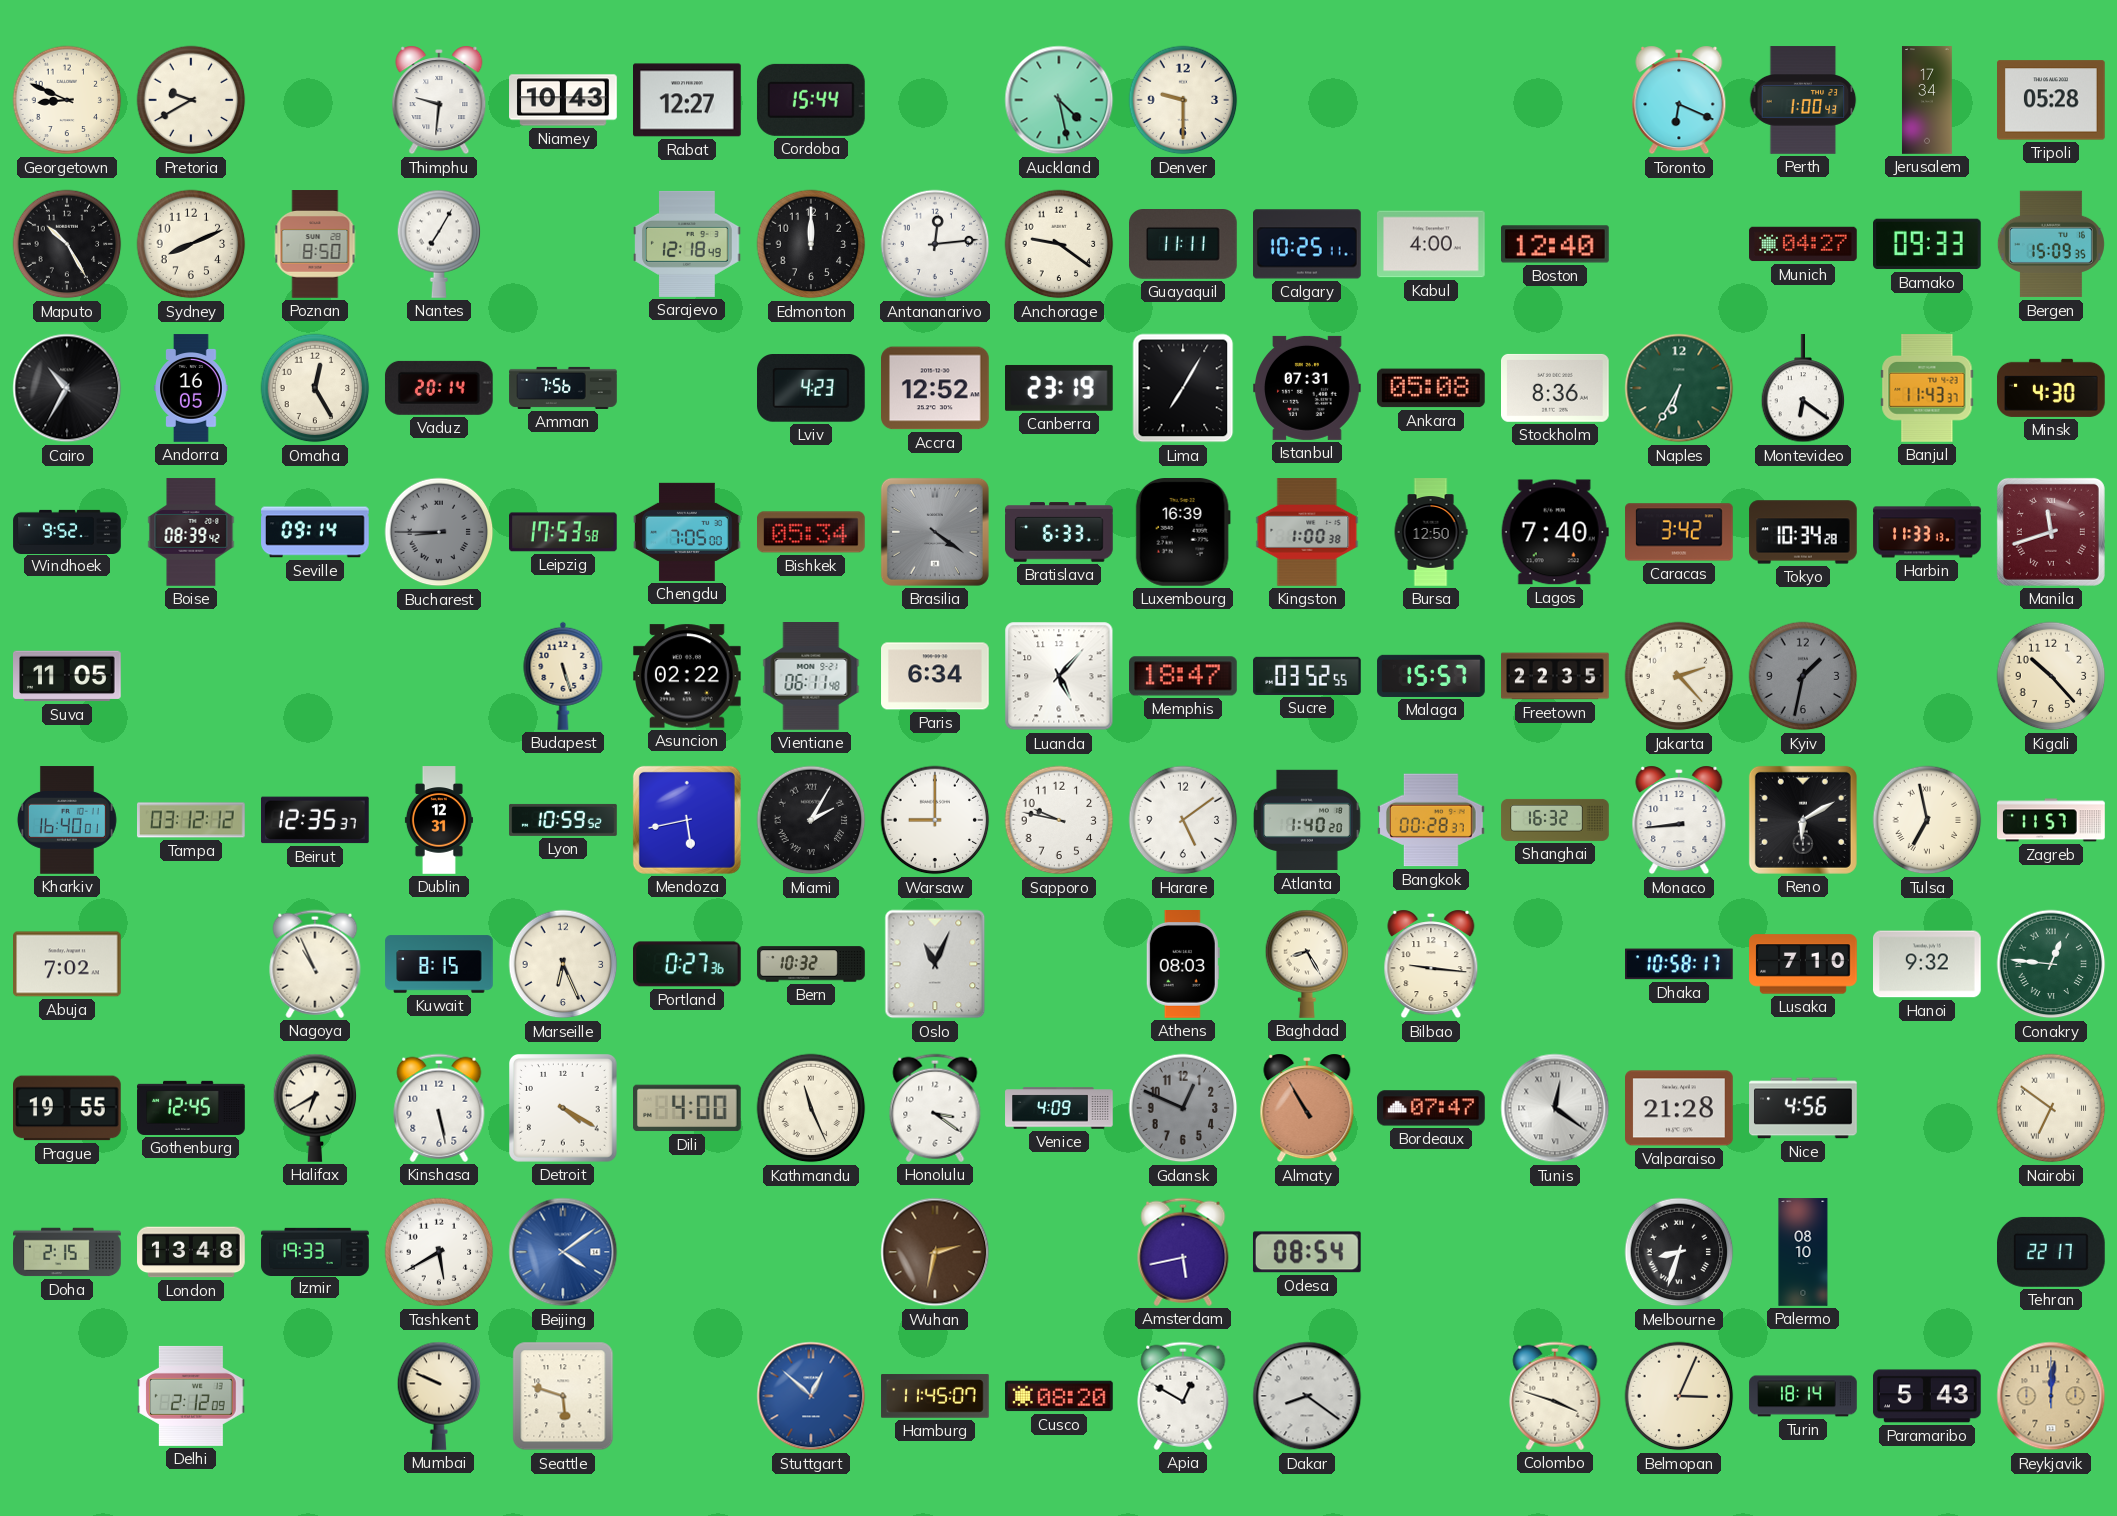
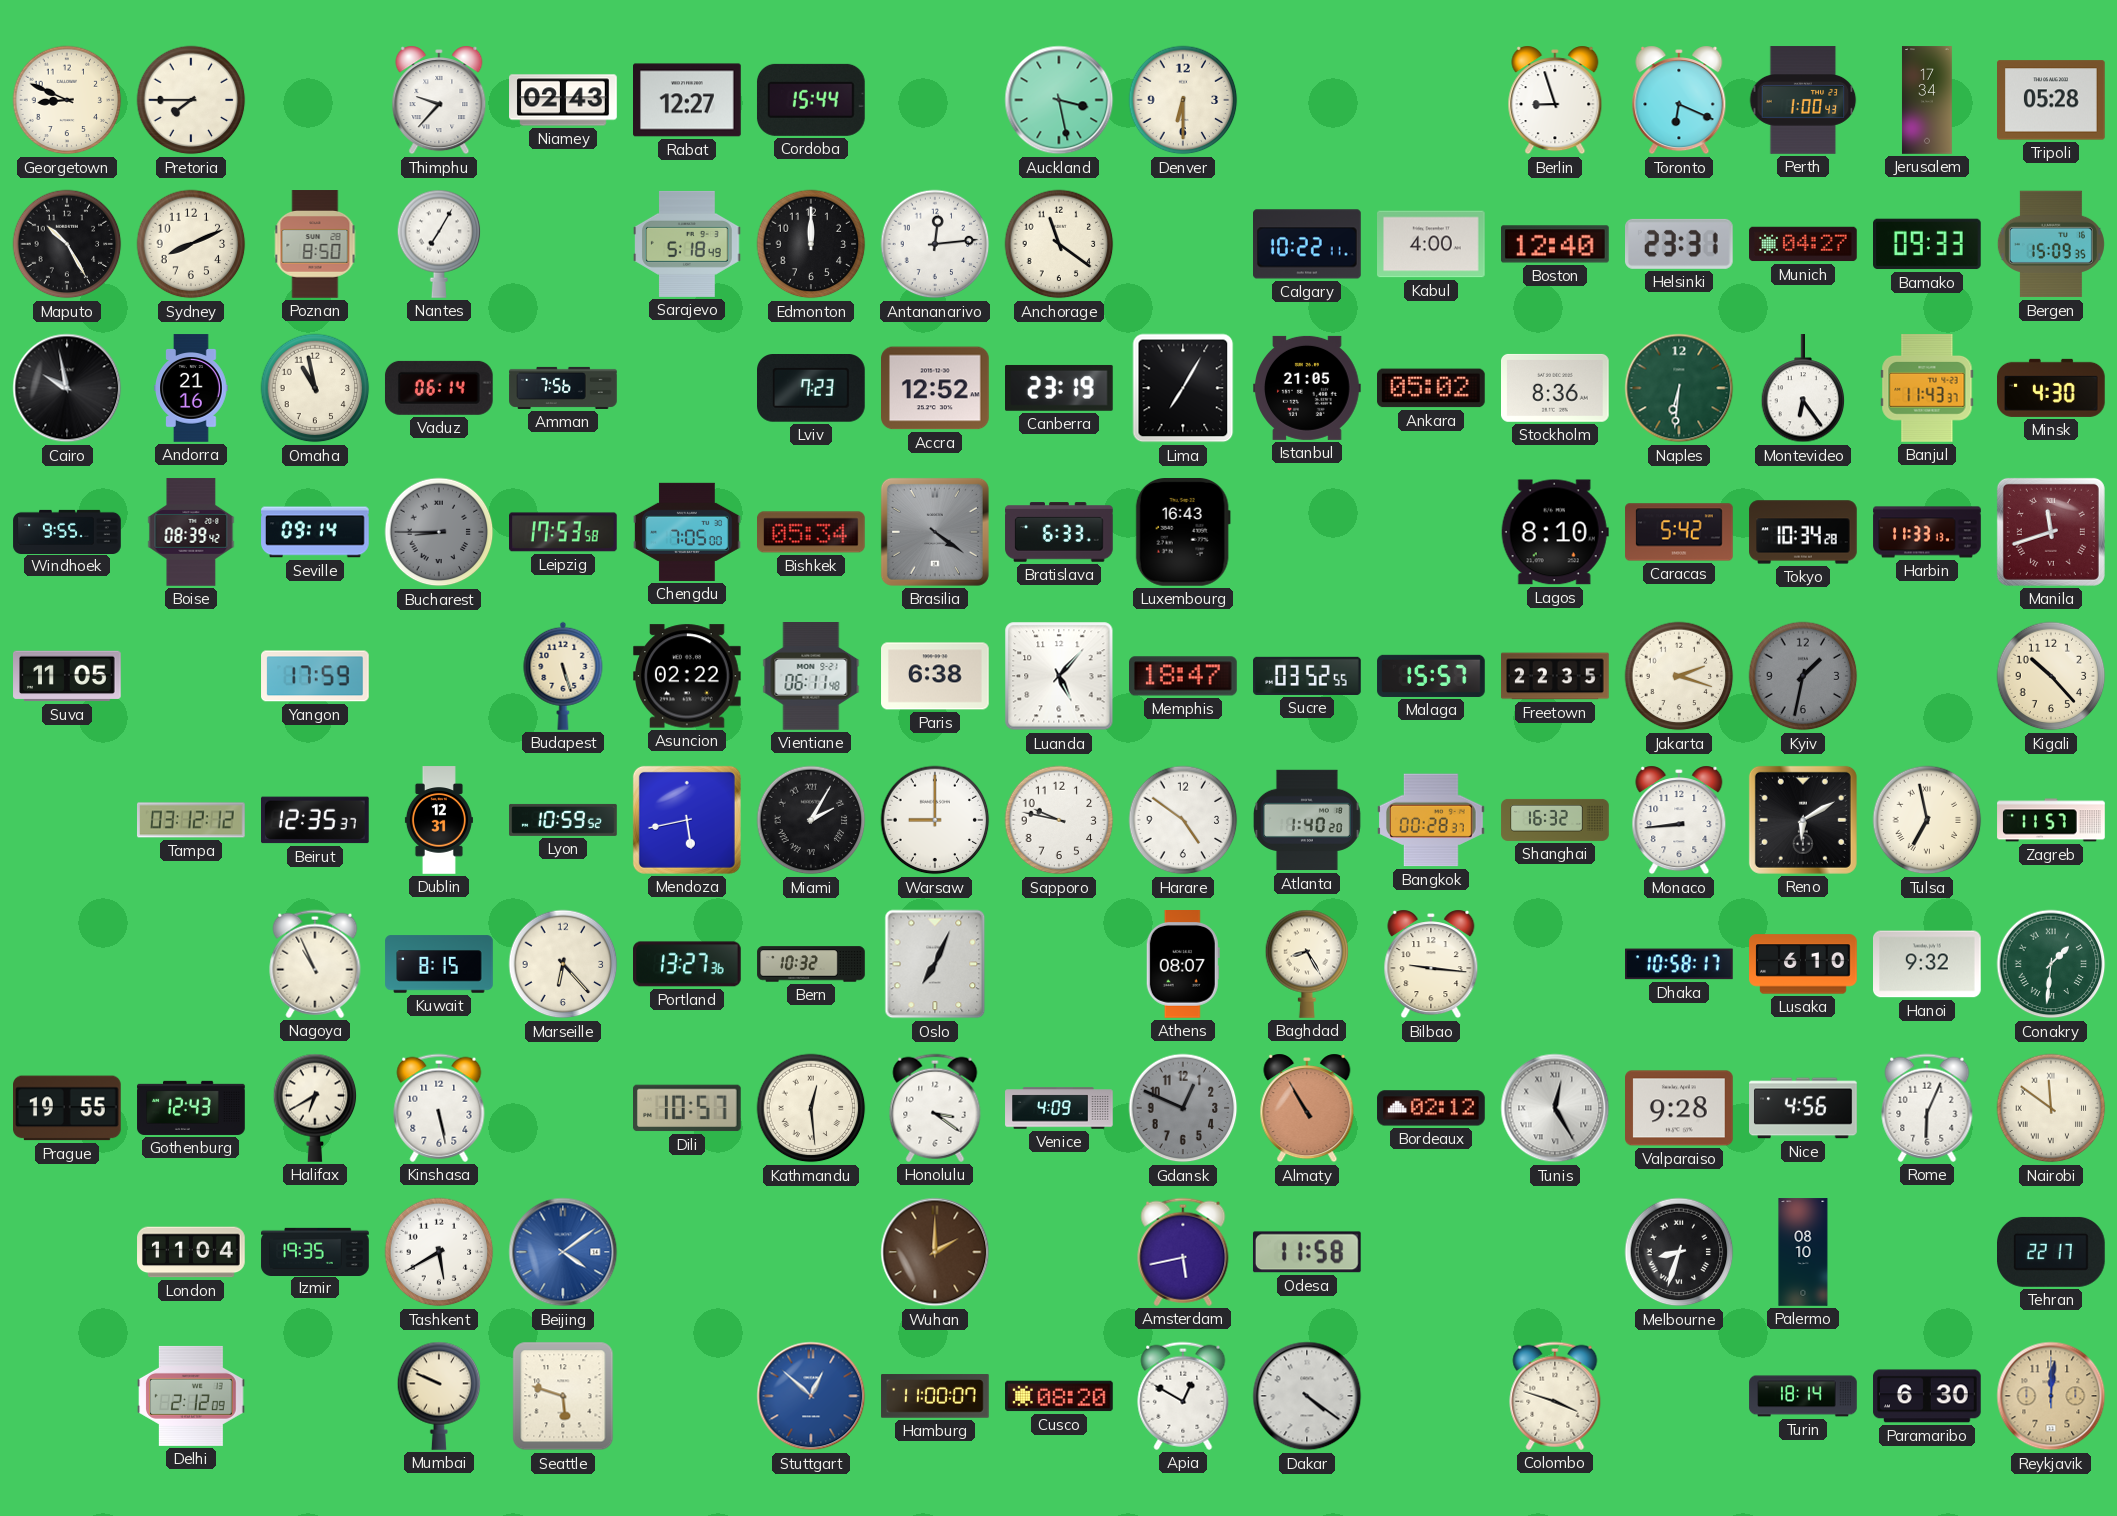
Pretoria: 9:40 -> 7:45 (191, 100)
Thimphu: 9:31 -> 9:37 (439, 100)
Niamey: 10:43 -> 02:43 (563, 100)
Auckland: 4:28 -> 3:28 (1059, 100)
Denver: 9:30 -> 6:30 (1183, 100)
Berlin: none -> 8:57 (1555, 100)
Sarajevo: 12:18 -> 5:18 (687, 244)
Anchorage: 9:21 -> 11:21 (1059, 244)
Guayaquil: 11:11 -> none (1183, 245)
Calgary: 10:25 -> 10:22 (1307, 244)
Helsinki: none -> 23:31 (1680, 244)
Cairo: 10:35 -> 9:58 (67, 388)
Andorra: 16:05 -> 21:16 (191, 388)
Omaha: 12:25 -> 10:58 (315, 388)
Vaduz: 20:14 -> 06:14 (439, 388)
Lviv: 4:23 -> 7:23 (812, 389)
Istanbul: 07:31 -> 21:05 (1307, 388)
Ankara: 05:08 -> 05:02 (1432, 388)
Naples: 6:35 -> 6:31 (1679, 388)
Montevideo: 6:21 -> 6:24 (1803, 389)
Windhoek: 9:52 -> 9:55 (67, 531)
Luxembourg: 16:39 -> 16:43 (1183, 533)
Kingston: 1:00 -> none (1307, 532)
Bursa: 12:50 -> none (1431, 532)
Lagos: 7:40 -> 8:10 (1555, 532)
Caracas: 3:42 -> 5:42 (1679, 532)
Yangon: none -> 17:59 (315, 676)
Paris: 6:34 -> 6:38 (935, 676)
Jakarta: 2:23 -> 2:18 (1679, 676)
Kharkiv: 16:40 -> none (67, 820)
Harare: 5:09 -> 4:51 (1183, 820)
Abuja: 7:02 -> none (68, 964)
Marseille: 6:26 -> 6:23 (563, 964)
Portland: 0:27 -> 13:27 (688, 964)
Oslo: 11:04 -> 7:04 (935, 964)
Athens: 08:03 -> 08:07 (1183, 964)
Lusaka: 7:10 -> 6:10 (1803, 964)
Conakry: 12:46 -> 1:31 (2051, 964)
Gothenburg: 12:45 -> 12:43 (191, 1108)
Detroit: 4:20 -> none (564, 1109)
Dili: 4:00 -> 10:57 (688, 1108)
Kathmandu: 11:26 -> 12:29 (811, 1108)
Bordeaux: 07:47 -> 02:12 (1431, 1108)
Tunis: 12:21 -> 12:25 (1555, 1108)
Valparaiso: 21:28 -> 9:28 (1680, 1108)
Rome: none -> 6:04 (1927, 1108)
Nairobi: 6:51 -> 11:51 (2051, 1108)
Doha: 2:15 -> none (67, 1252)
London: 13:48 -> 11:04 (191, 1252)
Izmir: 19:33 -> 19:35 (315, 1251)
Wuhan: 2:32 -> 2:00 (935, 1252)
Odesa: 08:54 -> 11:58 (1307, 1252)
Hamburg: 11:45 -> 11:00 (935, 1396)
Dakar: 8:21 -> 4:21 (1307, 1396)
Belmopan: 3:04 -> none (1679, 1396)
Paramaribo: 5:43 -> 6:30 (1928, 1396)
